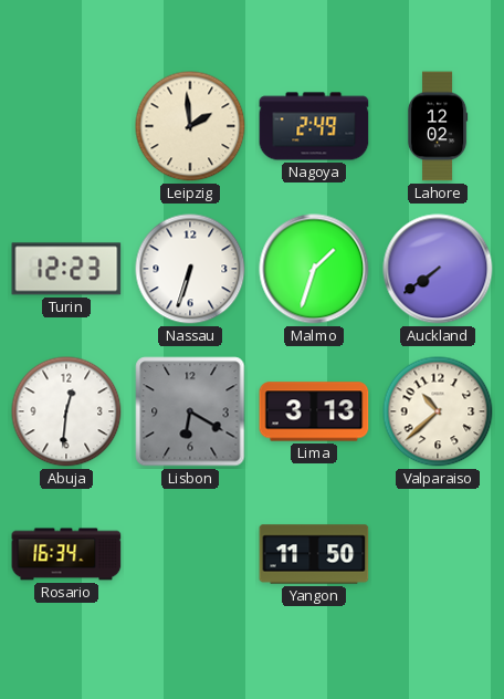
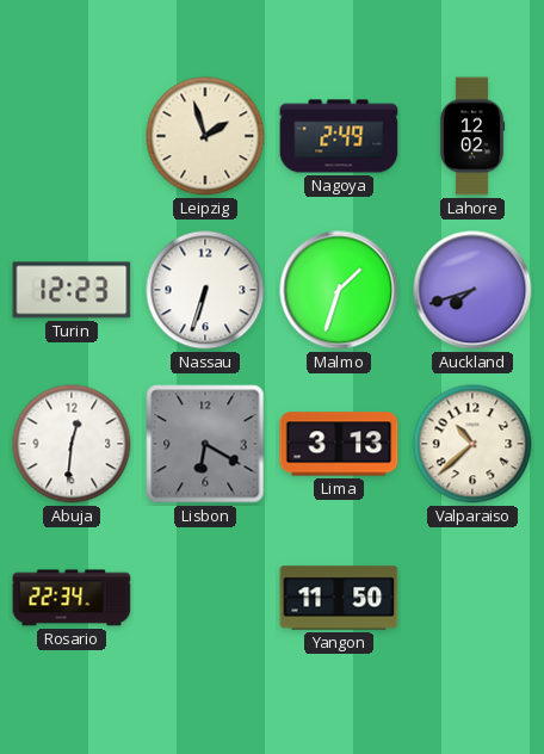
Leipzig: 1:59 -> 1:57 (205, 136)
Auckland: 7:39 -> 7:42 (472, 290)
Rosario: 16:34 -> 22:34 (72, 598)
